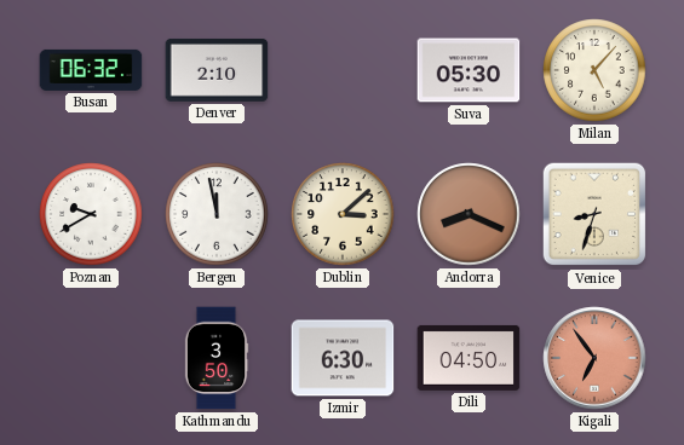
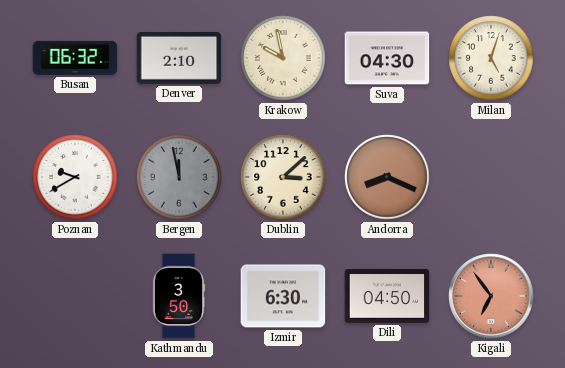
Krakow: none -> 9:58 (283, 58)
Suva: 05:30 -> 04:30 (387, 58)
Milan: 5:07 -> 5:03 (491, 58)
Bergen dial: white -> grey (179, 177)
Venice: 8:33 -> none (594, 214)
